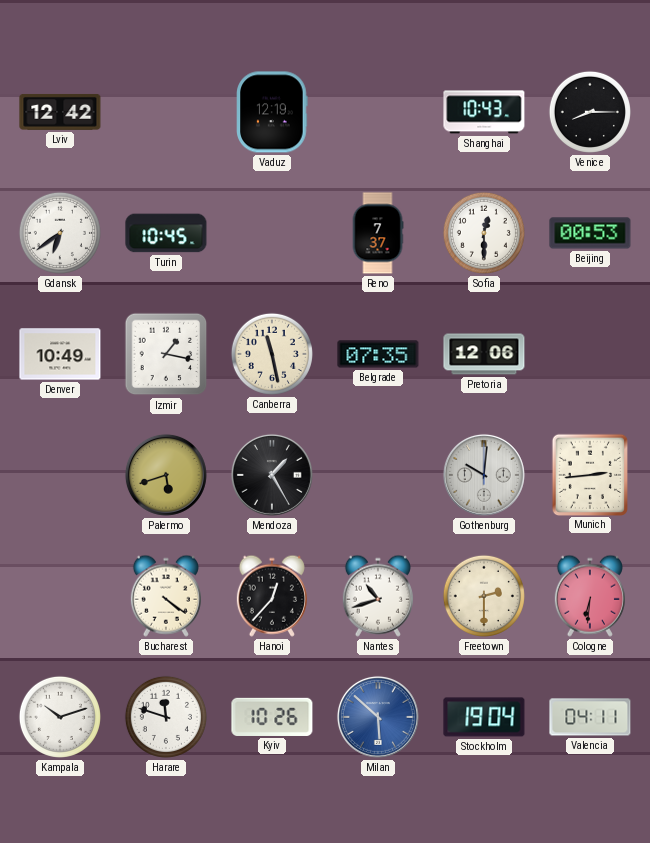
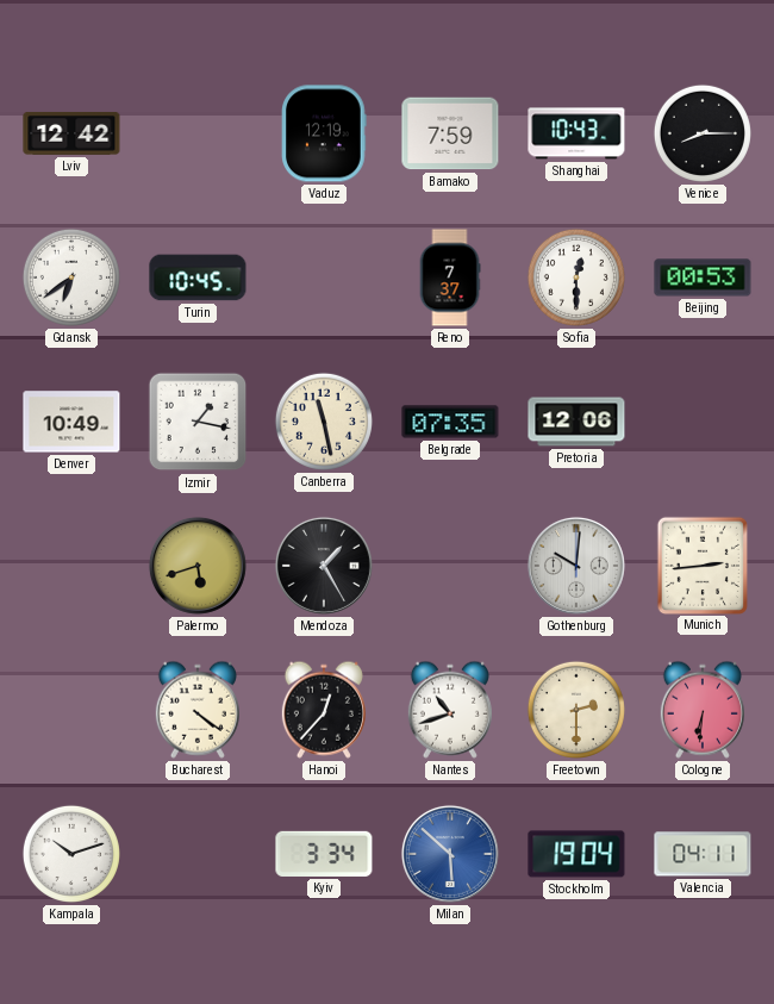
Bamako: none -> 7:59 (450, 133)
Harare: 11:48 -> none (166, 717)
Kyiv: 10:26 -> 3:34 (324, 854)
